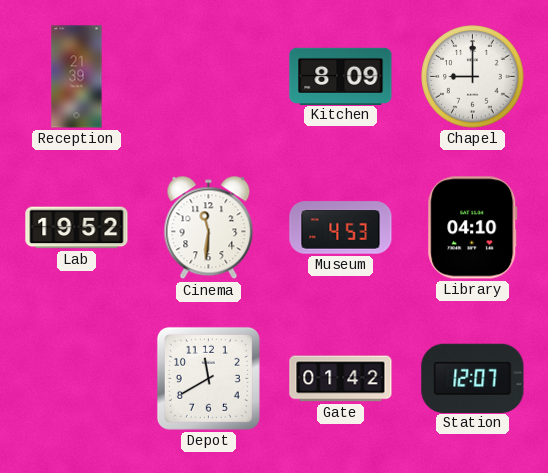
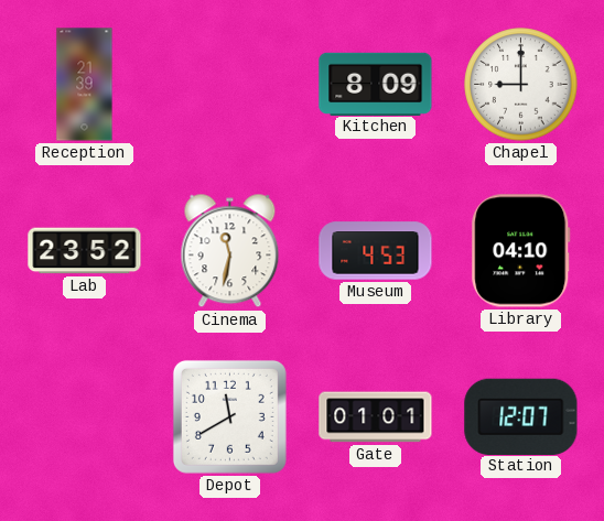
Lab: 19:52 -> 23:52 (85, 251)
Cinema: 11:31 -> 11:32 (230, 251)
Gate: 01:42 -> 01:01 (376, 417)
